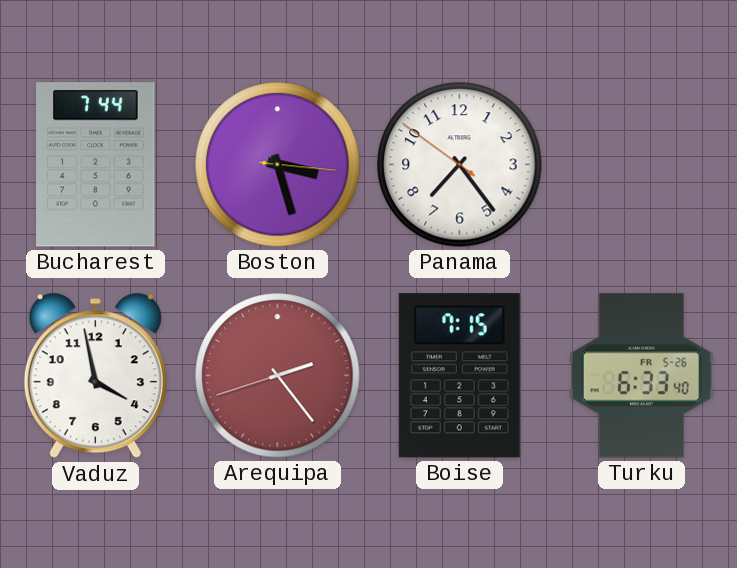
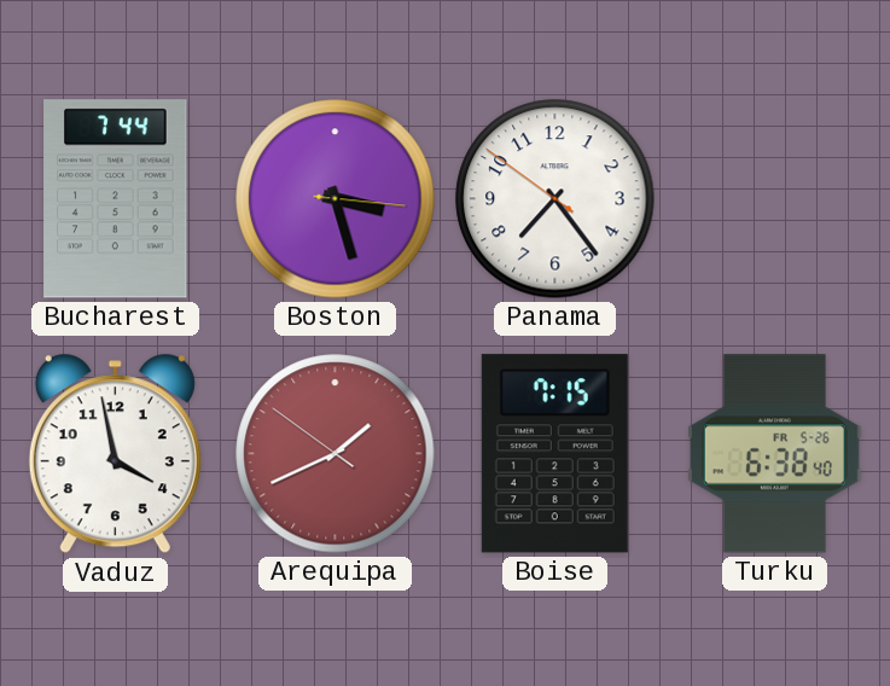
Arequipa: 2:23 -> 1:40 (336, 454)
Turku: 6:33 -> 6:38 (775, 454)
